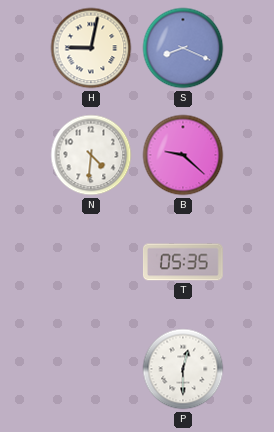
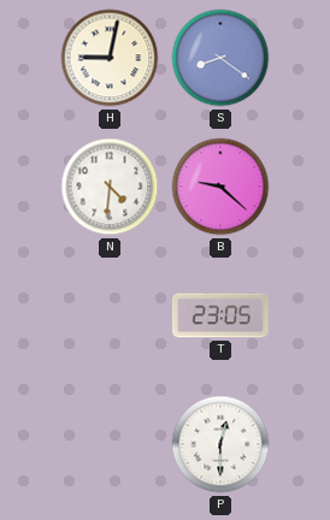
S: 8:19 -> 8:21 (220, 58)
T: 05:35 -> 23:05 (220, 315)
